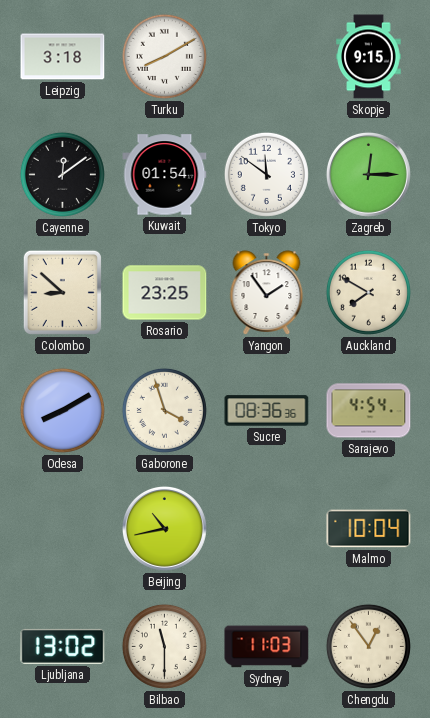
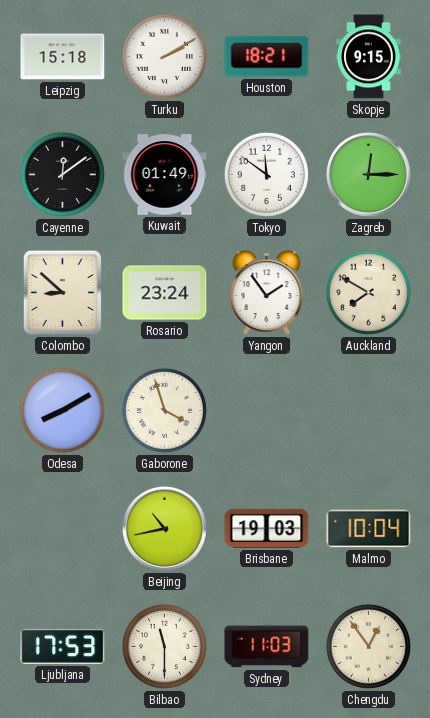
Leipzig: 3:18 -> 15:18 (63, 57)
Turku: 8:10 -> 2:10 (164, 56)
Houston: none -> 18:21 (267, 57)
Kuwait: 01:54 -> 01:49 (165, 175)
Rosario: 23:25 -> 23:24 (165, 293)
Sucre: 08:36 -> none (267, 411)
Sarajevo: 4:54 -> none (369, 411)
Brisbane: none -> 19:03 (267, 528)
Ljubljana: 13:02 -> 17:53 (63, 646)
